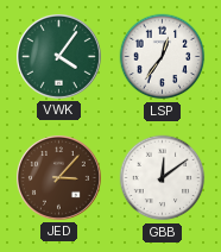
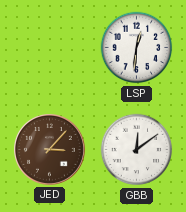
VWK: 4:06 -> none (59, 57)
LSP: 12:36 -> 12:31 (137, 48)
